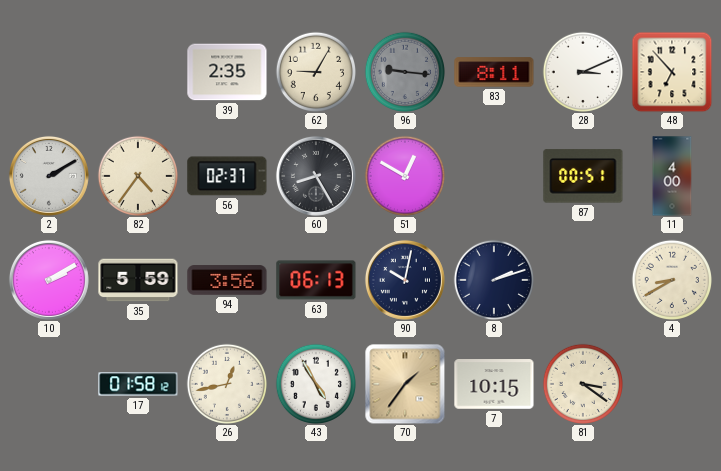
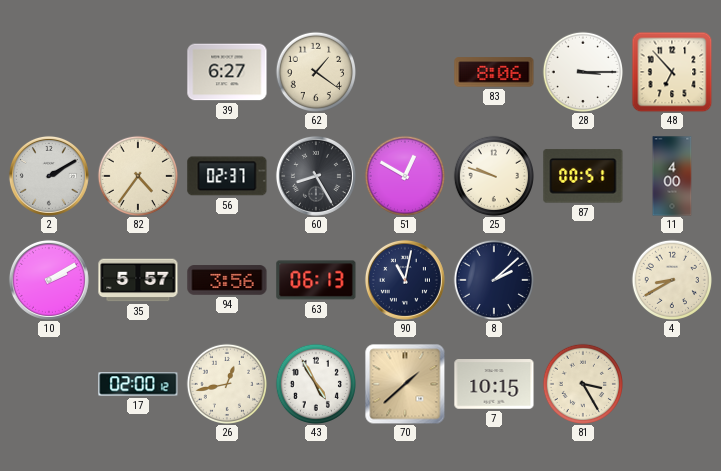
39: 2:35 -> 6:27 (227, 72)
62: 9:05 -> 1:21 (315, 71)
96: 9:16 -> none (404, 71)
83: 8:11 -> 8:06 (494, 72)
28: 3:11 -> 3:15 (582, 71)
25: none -> 9:48 (493, 175)
35: 5:59 -> 5:57 (138, 280)
90: 10:02 -> 11:02 (405, 280)
8: 2:12 -> 2:08 (493, 279)
17: 01:58 -> 02:00 (138, 384)
70: 1:36 -> 1:38 (405, 384)
81: 3:21 -> 3:25 (582, 383)
